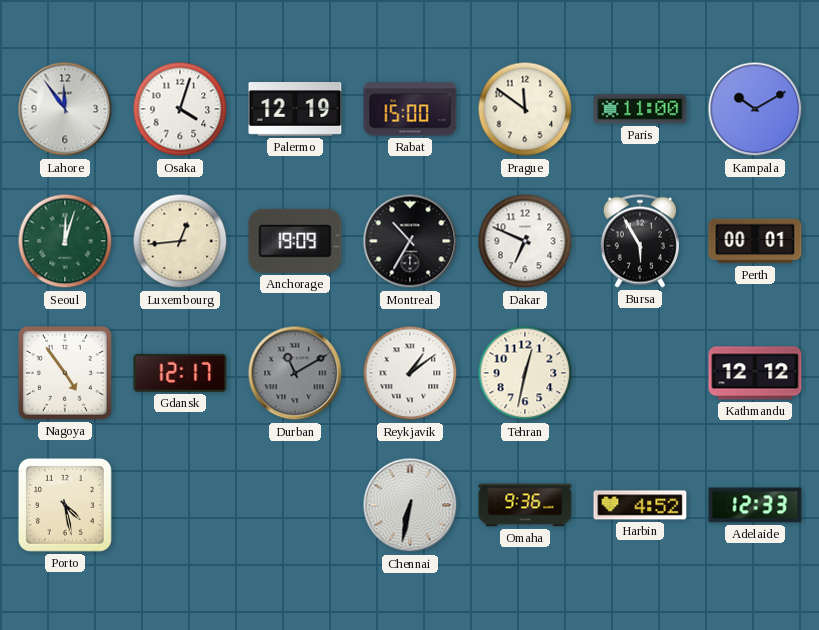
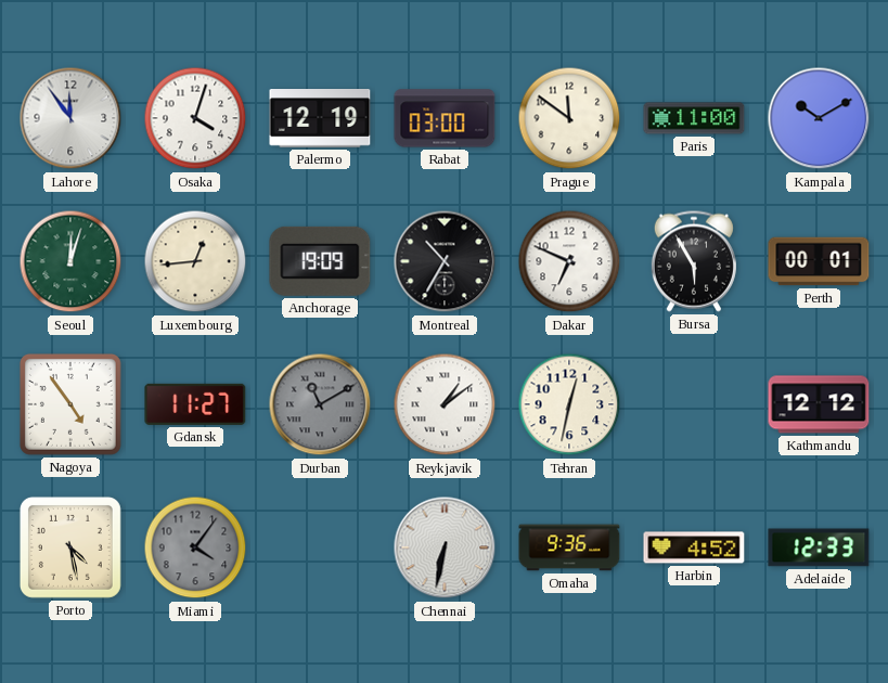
Rabat: 15:00 -> 03:00 (445, 118)
Gdansk: 12:17 -> 11:27 (195, 404)
Miami: none -> 4:06 (195, 547)
